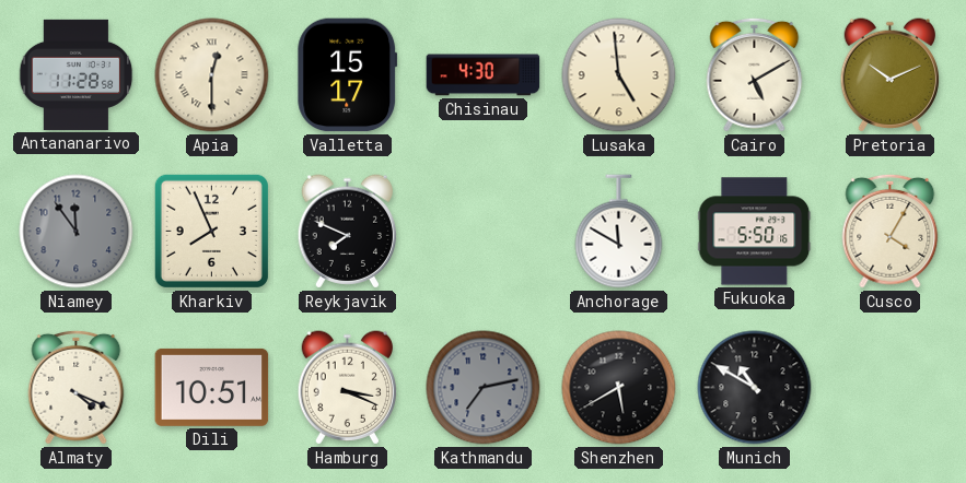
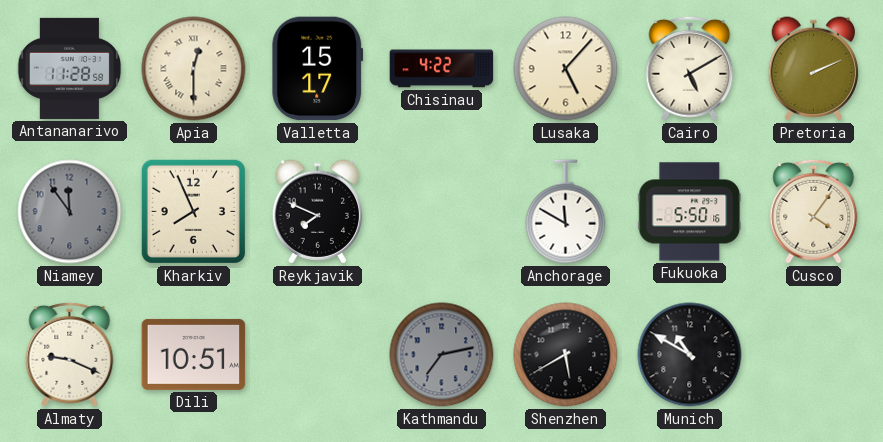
Chisinau: 4:30 -> 4:22 (442, 69)
Lusaka: 4:59 -> 5:07 (566, 69)
Pretoria: 10:11 -> 2:11 (814, 69)
Cusco: 4:05 -> 4:06 (814, 211)
Almaty: 4:19 -> 9:19 (70, 354)
Hamburg: 3:19 -> none (348, 388)
